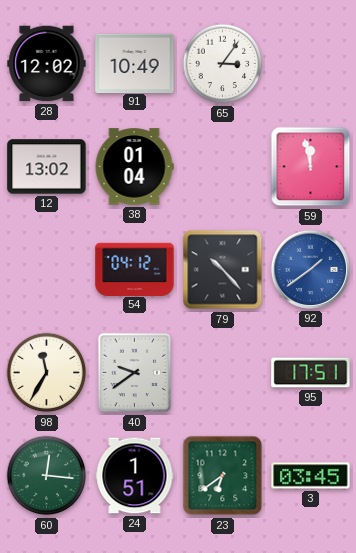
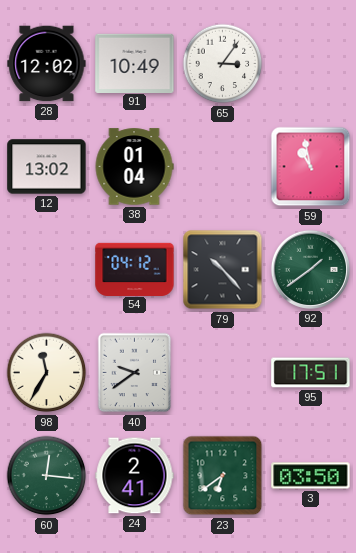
59: 11:58 -> 10:58 (311, 167)
92 dial: blue -> green (310, 269)
24: 1:51 -> 2:41 (135, 476)
3: 03:45 -> 03:50 (311, 476)
